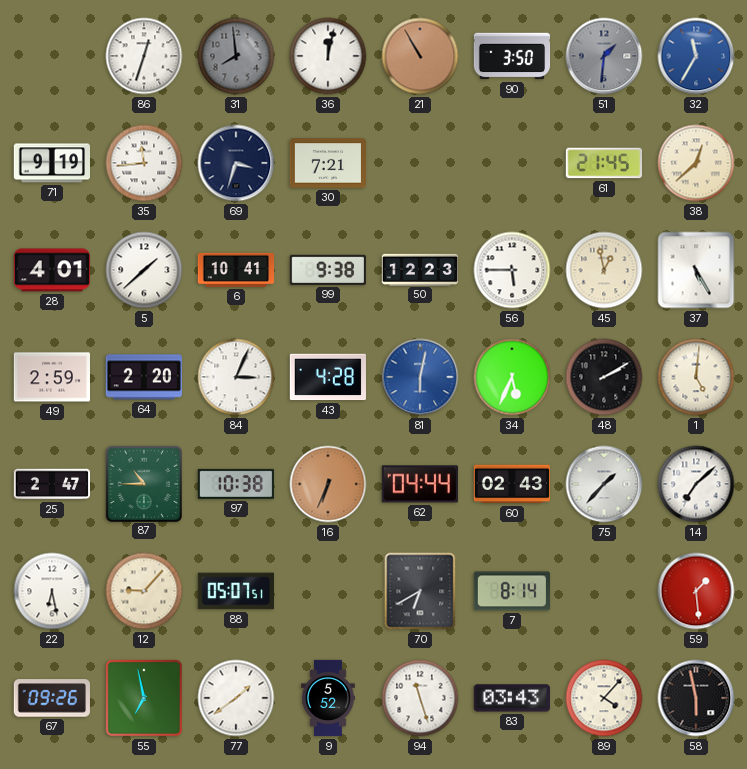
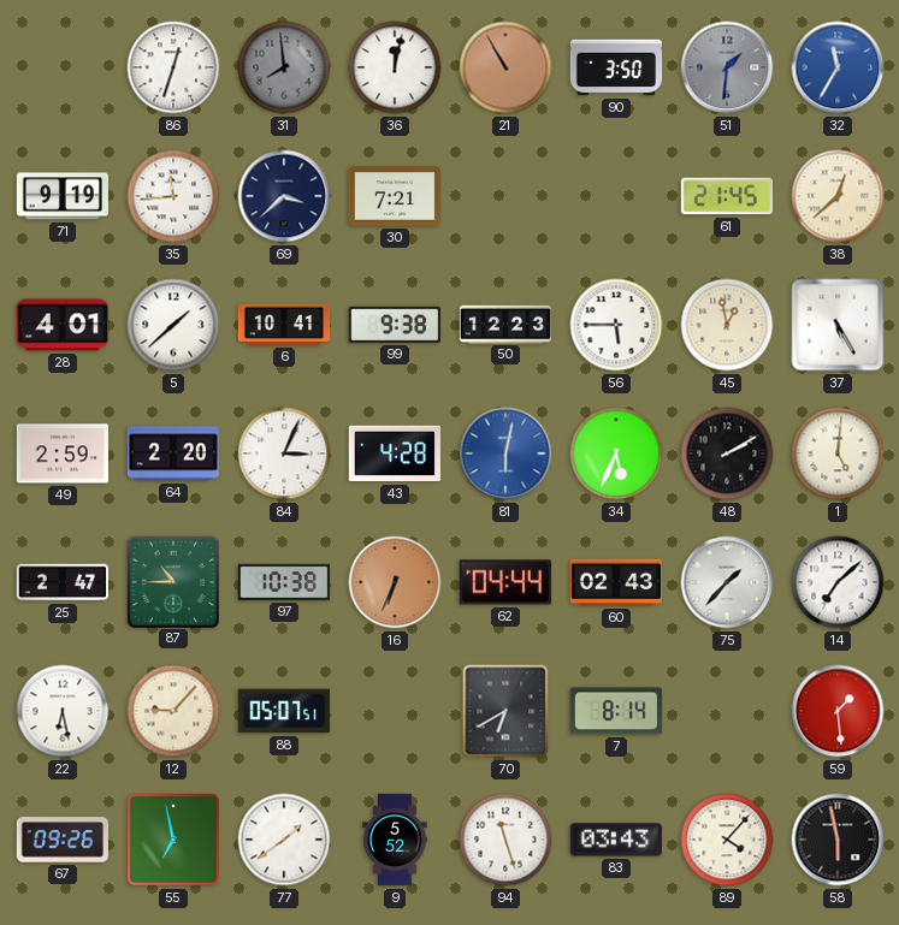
69: 3:33 -> 3:38 (284, 196)
